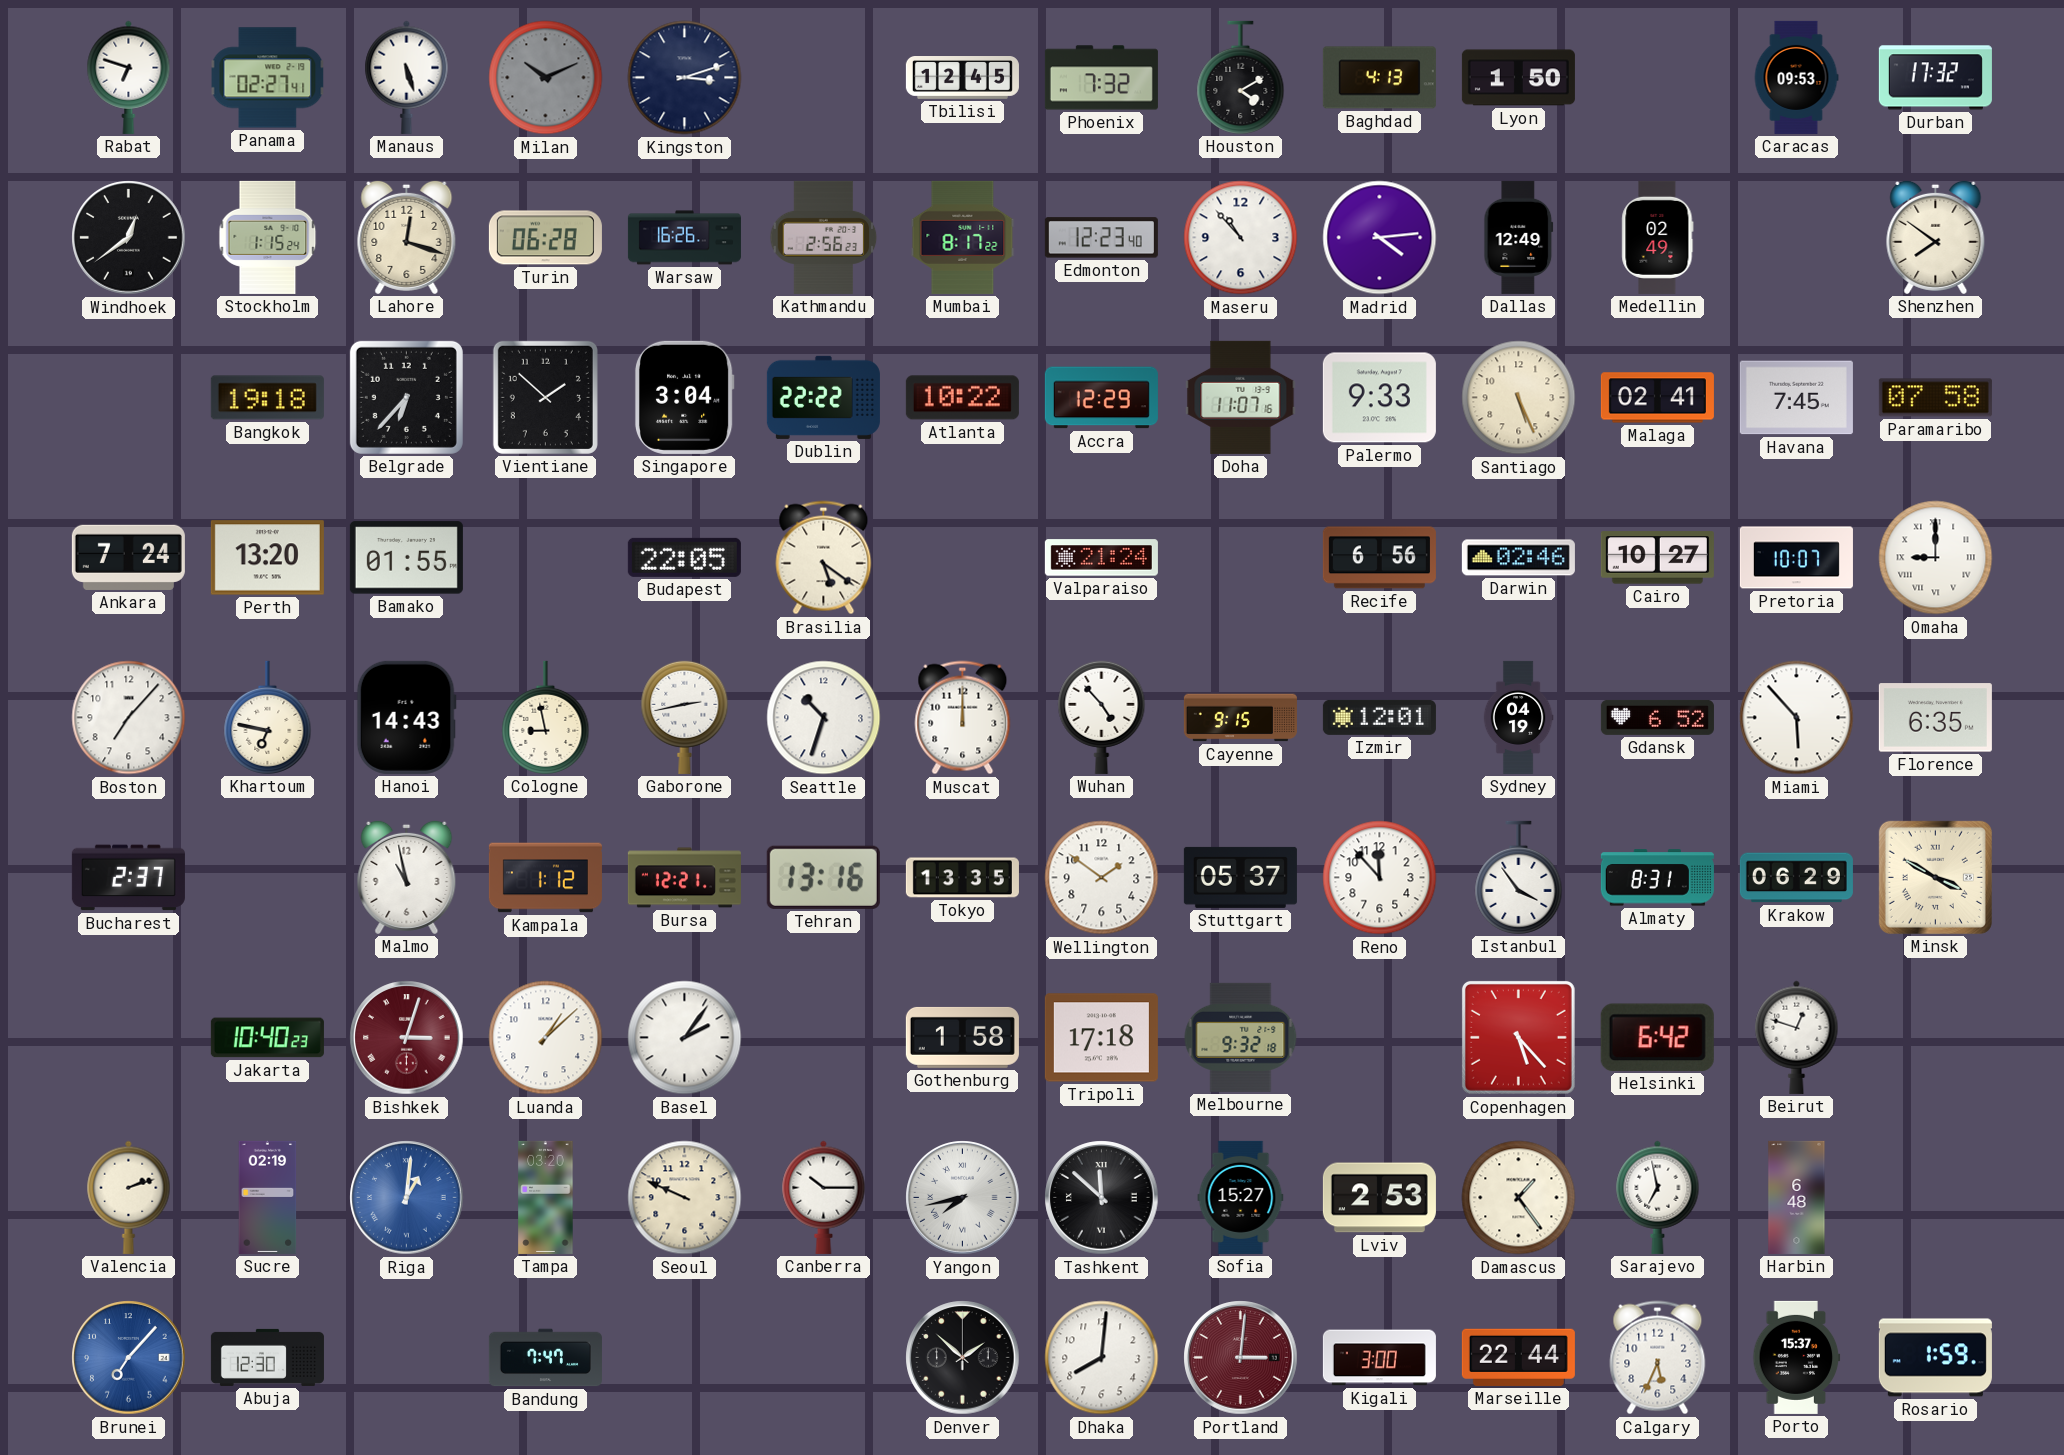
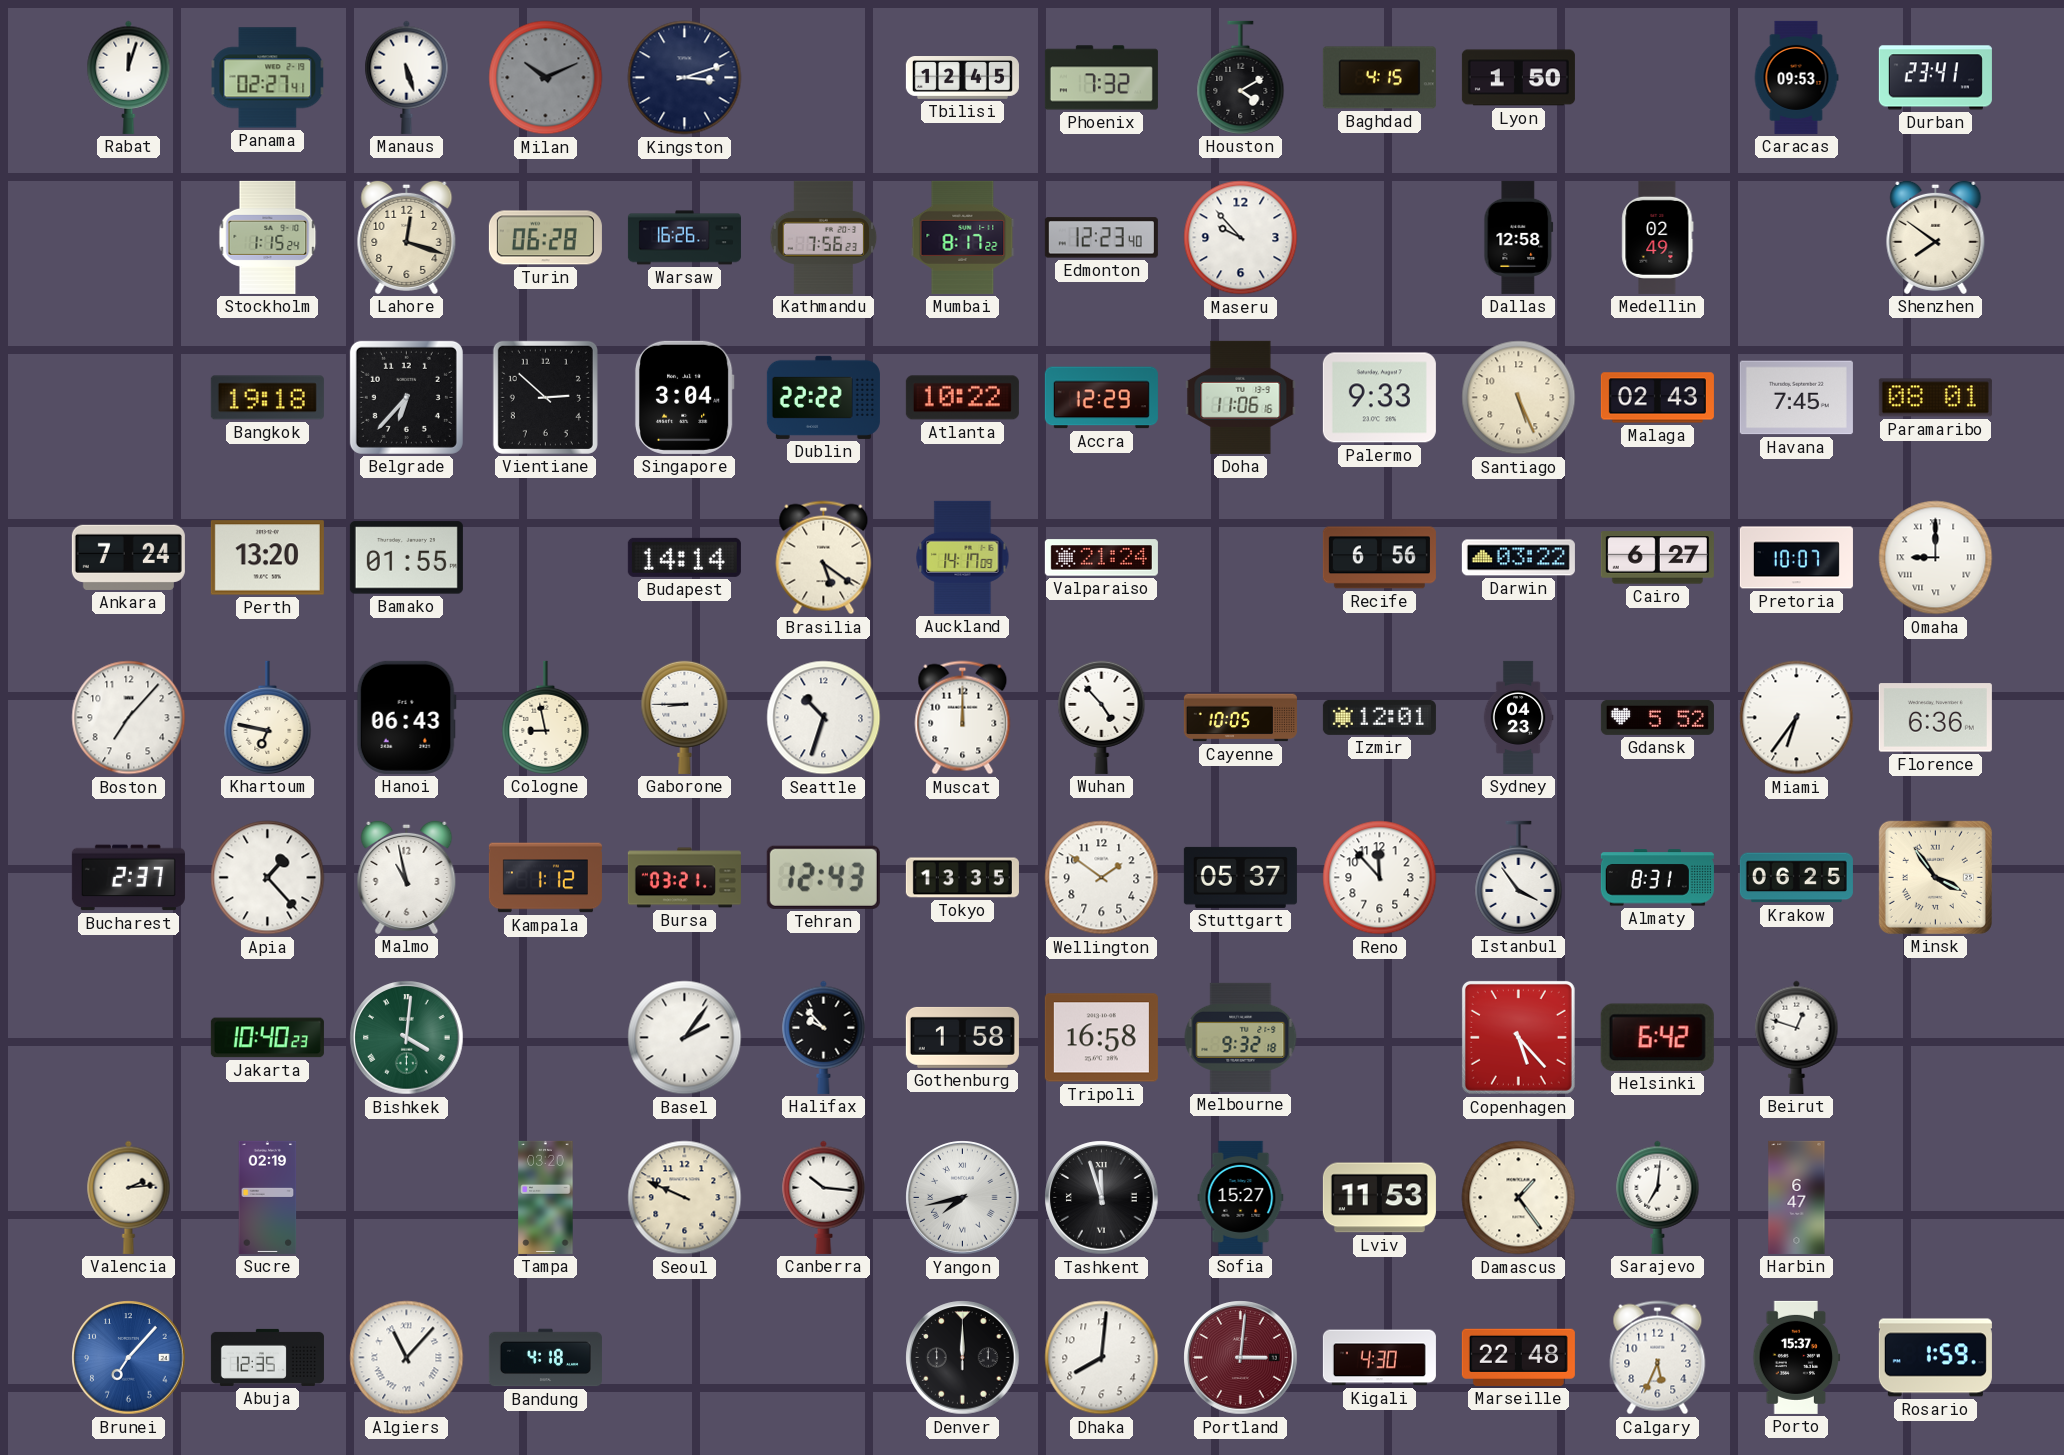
Rabat: 6:48 -> 12:03 (129, 77)
Baghdad: 4:13 -> 4:15 (1379, 78)
Durban: 17:32 -> 23:41 (1935, 78)
Windhoek: 12:39 -> none (129, 238)
Kathmandu: 2:56 -> 7:56 (824, 237)
Maseru: 10:53 -> 9:53 (1241, 238)
Madrid: 4:14 -> none (1380, 238)
Dallas: 12:49 -> 12:58 (1519, 237)
Vientiane: 1:52 -> 2:52 (545, 397)
Doha: 11:07 -> 11:06 (1241, 397)
Malaga: 02:41 -> 02:43 (1657, 398)
Paramaribo: 07:58 -> 08:01 (1935, 398)
Budapest: 22:05 -> 14:14 (684, 557)
Auckland: none -> 14:17 (963, 557)
Darwin: 02:46 -> 03:22 (1518, 558)
Cairo: 10:27 -> 6:27 (1657, 558)
Hanoi: 14:43 -> 06:43 (406, 717)
Gaborone: 2:43 -> 8:45 (685, 717)
Cayenne: 9:15 -> 10:05 (1240, 718)
Sydney: 04:19 -> 04:23 (1518, 717)
Gdansk: 6:52 -> 5:52 (1657, 717)
Miami: 5:53 -> 6:36 (1797, 718)
Florence: 6:35 -> 6:36 (1935, 718)
Apia: none -> 1:23 (268, 878)
Bursa: 12:21 -> 03:21 (684, 878)
Tehran: 13:16 -> 12:43 (823, 877)
Krakow: 06:29 -> 06:25 (1796, 878)
Minsk: 3:50 -> 3:54 (1935, 877)
Bishkek: 3:03 -> 4:01 (407, 1038)
Bishkek dial: burgundy -> green (407, 1038)
Luanda: 1:08 -> none (546, 1038)
Halifax: none -> 9:53 (824, 1037)
Tripoli: 17:18 -> 16:58 (1101, 1038)
Valencia: 2:12 -> 2:14 (129, 1197)
Riga: 1:01 -> none (407, 1198)
Canberra: 10:15 -> 10:16 (824, 1197)
Tashkent: 11:52 -> 11:57 (1102, 1198)
Lviv: 2:53 -> 11:53 (1379, 1198)
Sarajevo: 6:58 -> 7:01 (1658, 1197)
Harbin: 6:48 -> 6:47 (1797, 1197)
Abuja: 12:30 -> 12:35 (267, 1357)
Algiers: none -> 11:07 (407, 1358)
Bandung: 7:47 -> 4:18 (545, 1358)
Denver: 1:52 -> 12:00 (963, 1358)
Kigali: 3:00 -> 4:30 (1379, 1358)
Marseille: 22:44 -> 22:48 (1518, 1357)
